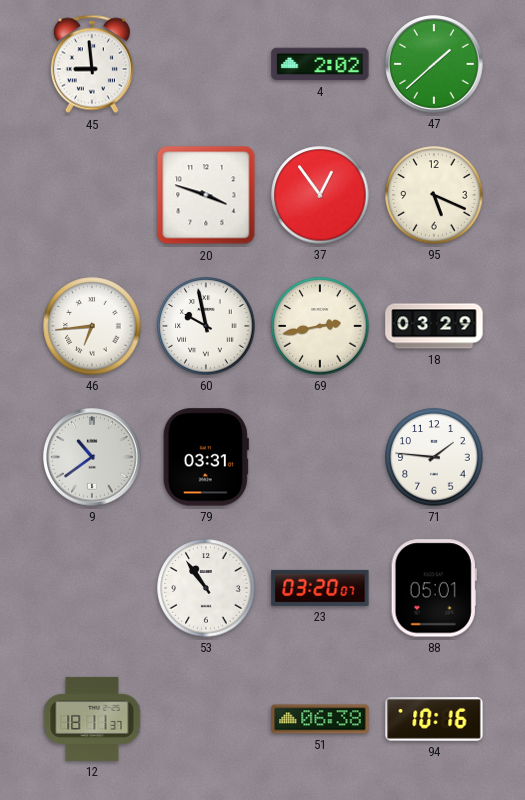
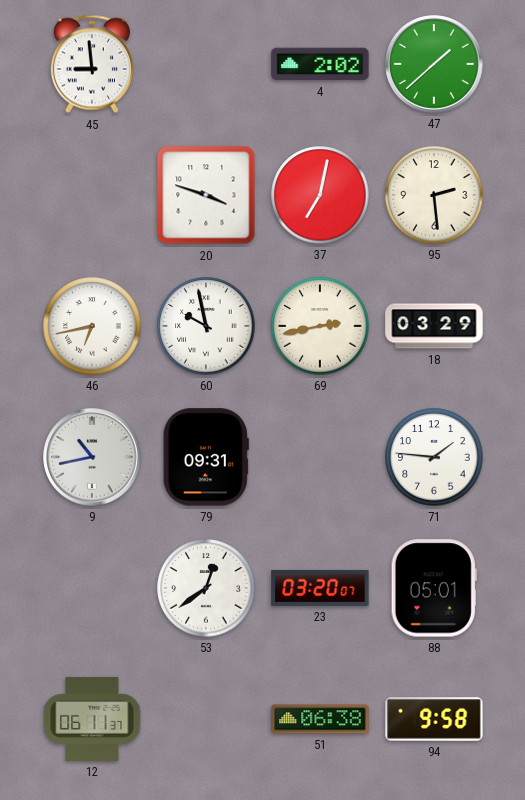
37: 12:54 -> 7:02 (320, 195)
95: 5:19 -> 2:29 (434, 195)
46: 6:44 -> 6:43 (92, 326)
9: 10:39 -> 10:43 (92, 457)
79: 03:31 -> 09:31 (206, 457)
53: 10:54 -> 12:39 (206, 588)
12: 18:11 -> 06:11 (92, 719)
94: 10:16 -> 9:58 (434, 719)
